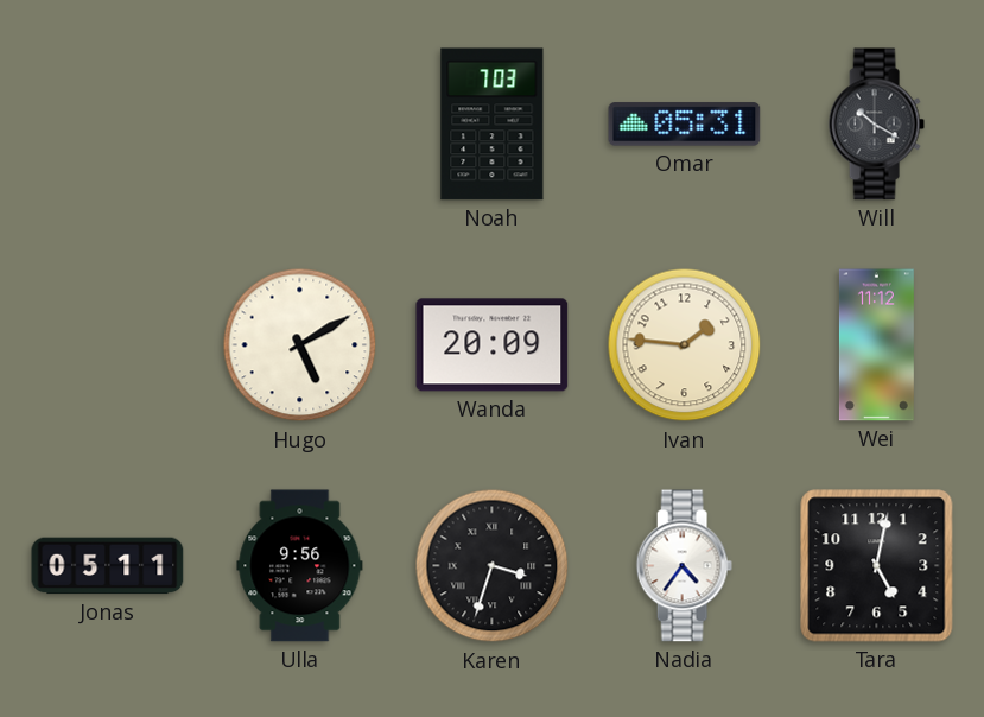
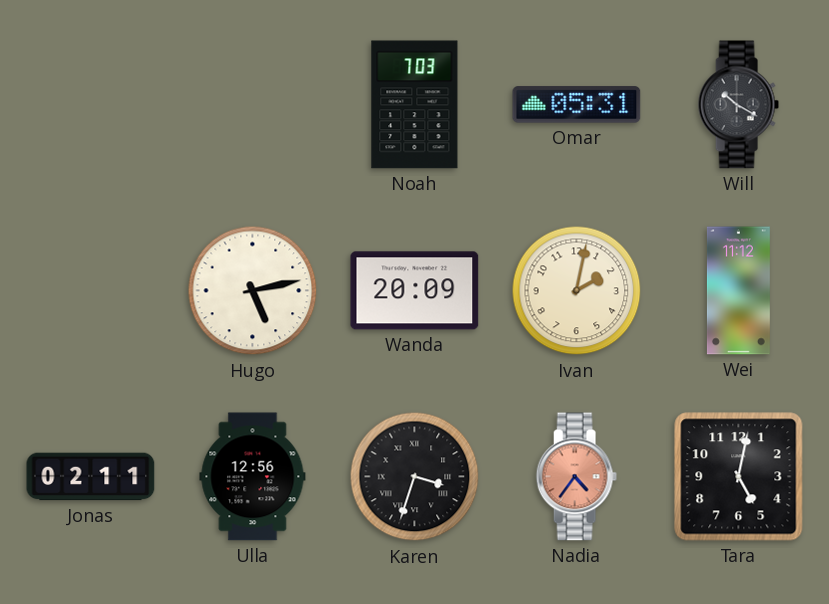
Hugo: 5:10 -> 5:13 (253, 291)
Ivan: 1:46 -> 2:02 (577, 291)
Jonas: 05:11 -> 02:11 (91, 477)
Ulla: 9:56 -> 12:56 (253, 477)
Nadia dial: white -> salmon (576, 477)
